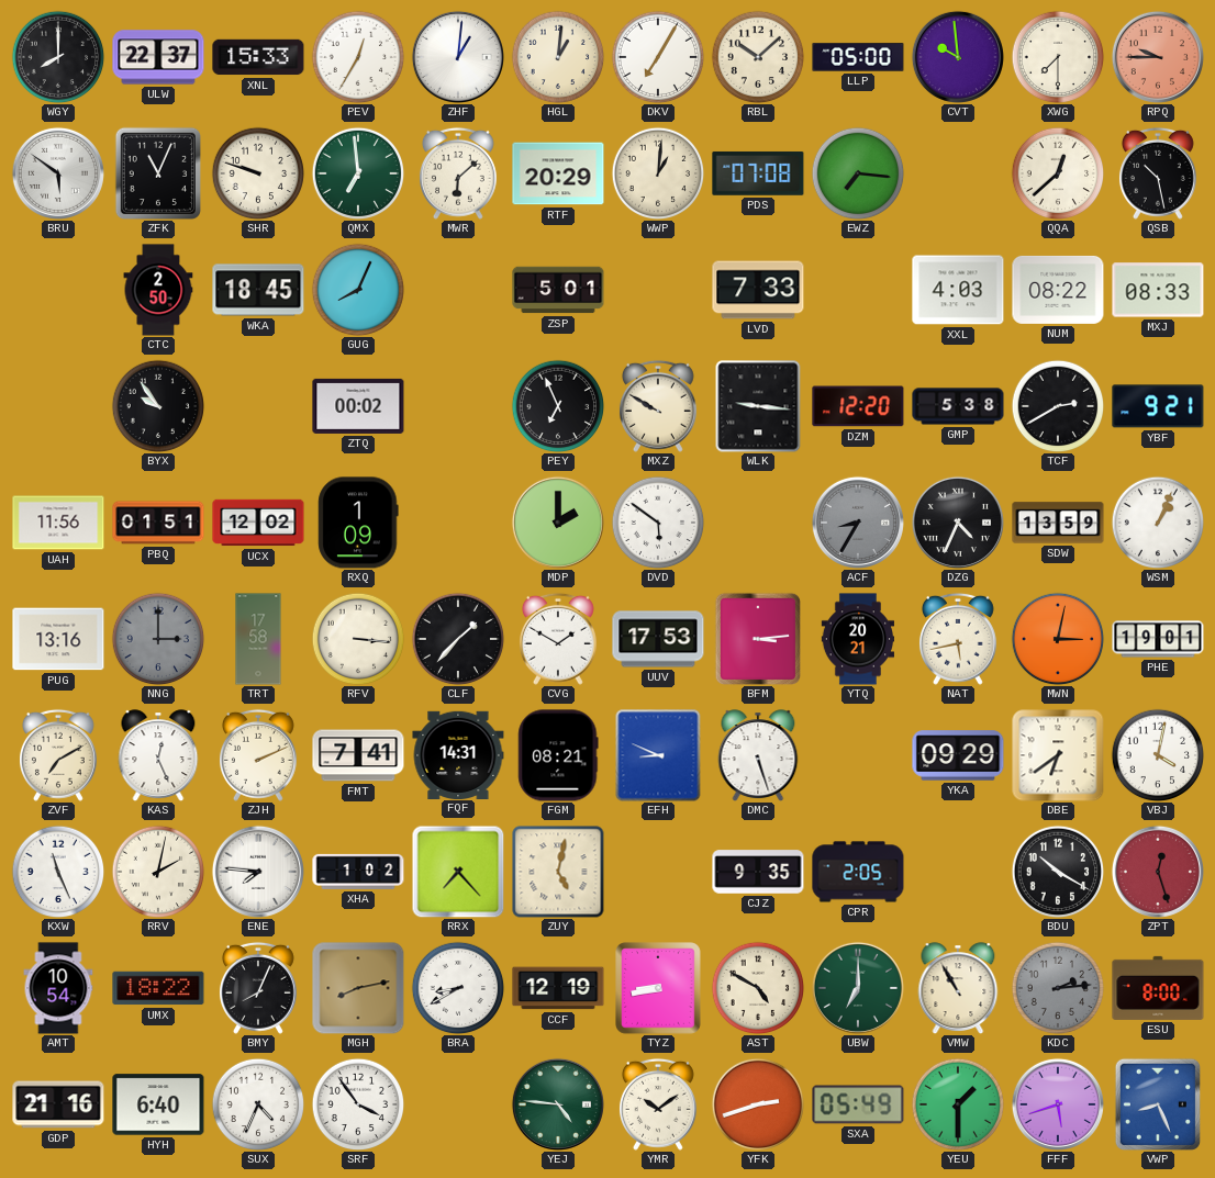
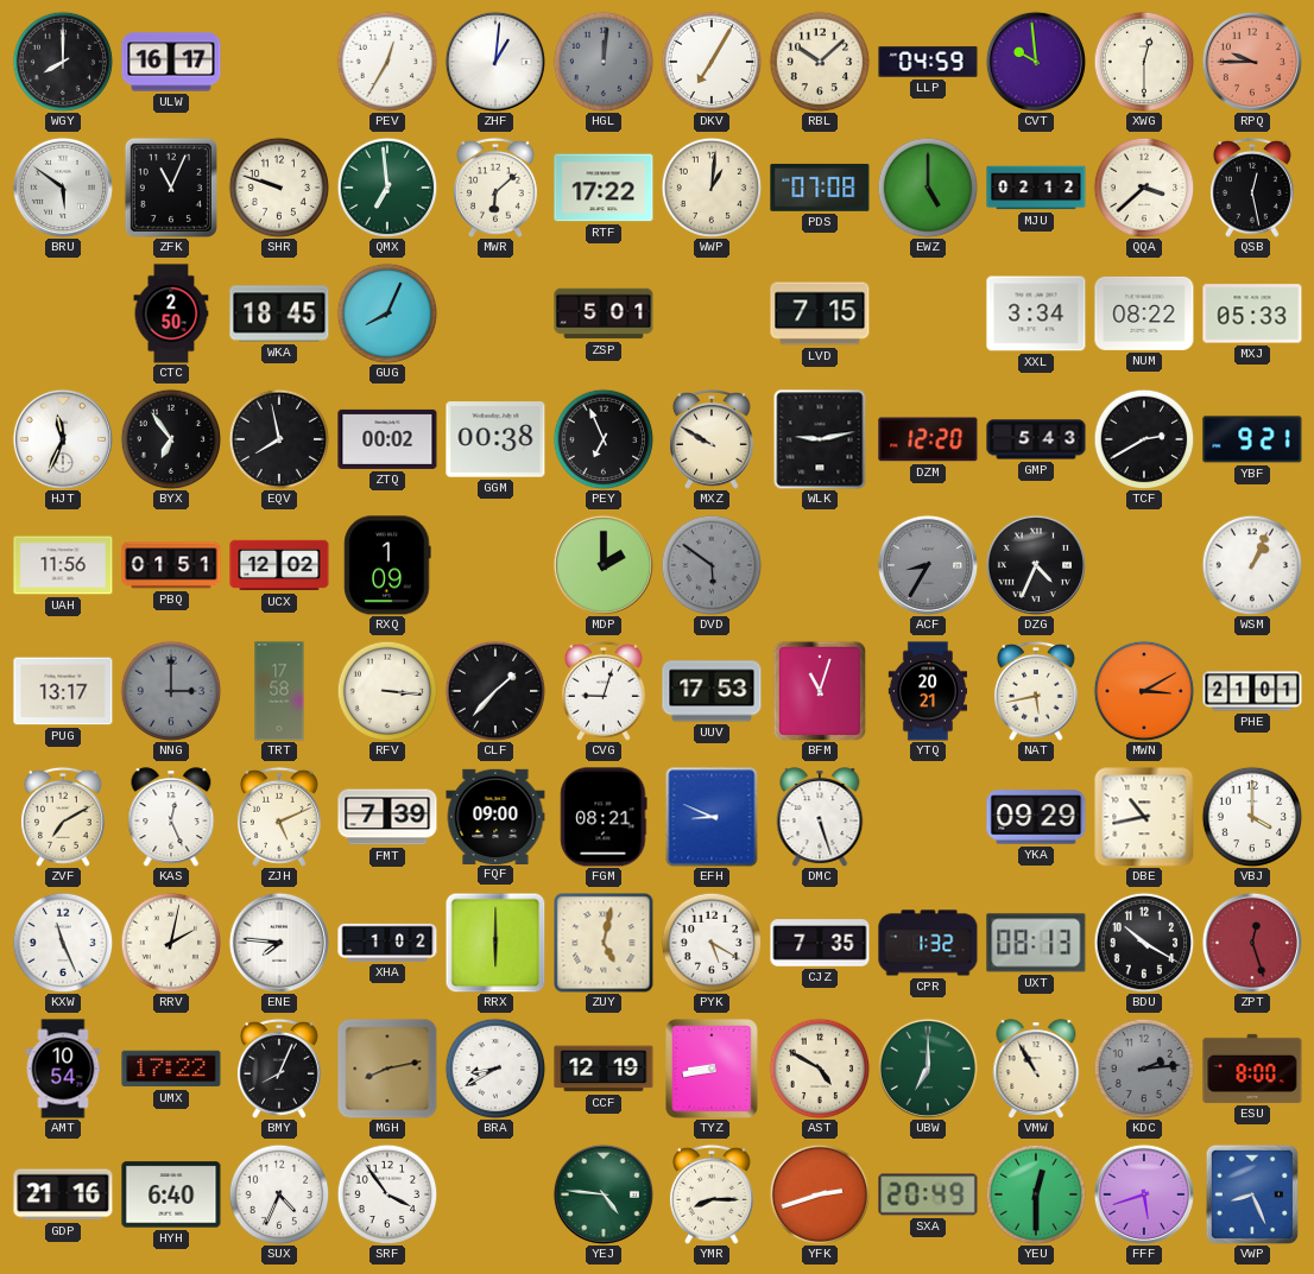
ULW: 22:37 -> 16:17 (171, 62)
XNL: 15:33 -> none (258, 57)
HGL: 1:01 -> 12:01 (604, 62)
HGL dial: cream -> grey (604, 62)
LLP: 05:00 -> 04:59 (928, 62)
XWG: 7:30 -> 12:30 (1144, 62)
RTF: 20:29 -> 17:22 (604, 188)
EWZ: 7:16 -> 5:00 (928, 188)
MJU: none -> 02:12 (1036, 188)
QQA: 12:38 -> 3:38 (1144, 188)
QSB: 10:28 -> 12:28 (1252, 188)
LVD: 7:33 -> 7:15 (820, 313)
XXL: 4:03 -> 3:34 (1036, 313)
MXJ: 08:33 -> 05:33 (1252, 313)
HJT: none -> 11:34 (63, 439)
BYX: 9:54 -> 6:54 (171, 439)
EQV: none -> 7:58 (279, 439)
GGM: none -> 00:38 (495, 439)
WLK: 9:16 -> 9:13 (820, 439)
GMP: 5:38 -> 5:43 (1036, 439)
DVD dial: white -> grey (712, 565)
SDW: 13:59 -> none (1058, 523)
PUG: 13:16 -> 13:17 (63, 691)
CVG: 1:50 -> 9:03 (604, 691)
BFM: 3:14 -> 11:03 (819, 690)
MWN: 3:02 -> 3:10 (1144, 691)
PHE: 19:01 -> 21:01 (1252, 691)
ZJH: 2:11 -> 5:11 (279, 817)
FMT: 7:41 -> 7:39 (387, 817)
FQF: 14:31 -> 09:00 (495, 816)
DBE: 6:39 -> 10:43 (1144, 817)
VBJ: 4:02 -> 4:00 (1252, 817)
RRX: 7:23 -> 6:00 (495, 943)
PYK: none -> 5:20 (712, 943)
CJZ: 9:35 -> 7:35 (820, 943)
CPR: 2:05 -> 1:32 (928, 943)
UXT: none -> 08:13 (1036, 943)
UMX: 18:22 -> 17:22 (171, 1069)
YMR: 10:09 -> 8:15 (712, 1194)
SXA: 05:49 -> 20:49 (928, 1194)
YEU: 1:30 -> 12:30 (1036, 1194)
